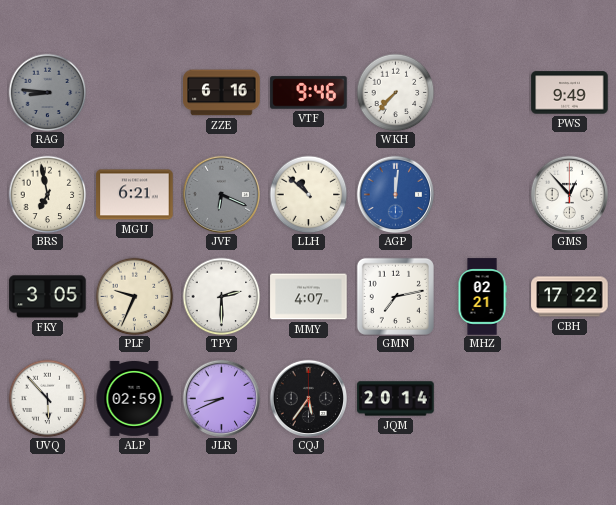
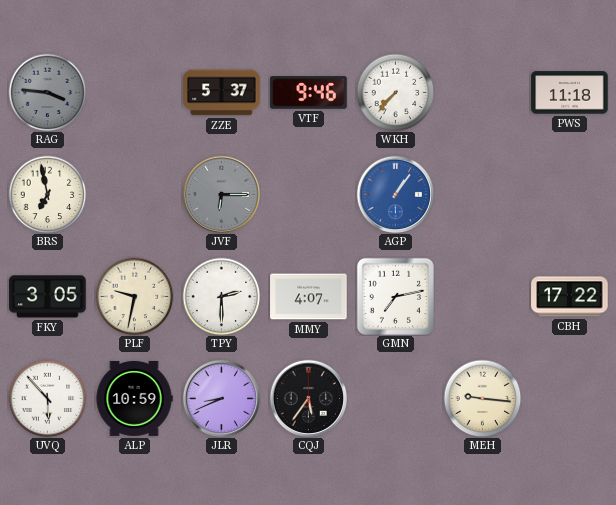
RAG: 8:46 -> 3:46 (47, 92)
ZZE: 6:16 -> 5:37 (222, 93)
PWS: 9:49 -> 11:18 (570, 93)
MGU: 6:21 -> none (135, 195)
JVF: 6:19 -> 6:15 (221, 194)
LLH: 10:52 -> none (308, 194)
AGP: 12:01 -> 1:06 (395, 194)
GMS: 12:53 -> none (569, 194)
PLF: 9:34 -> 9:32 (134, 296)
MHZ: 02:21 -> none (482, 297)
ALP: 02:59 -> 10:59 (134, 398)
JQM: 20:14 -> none (396, 399)
MEH: none -> 9:16 (482, 398)
